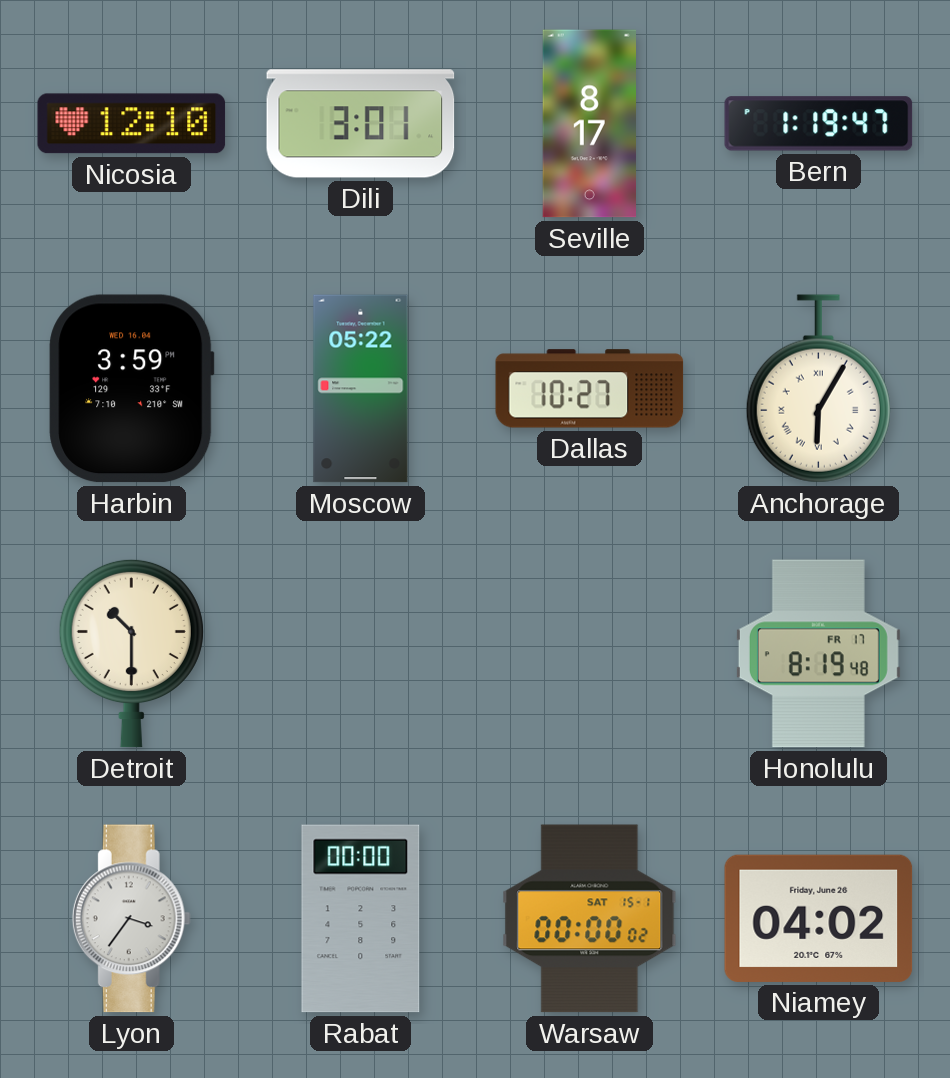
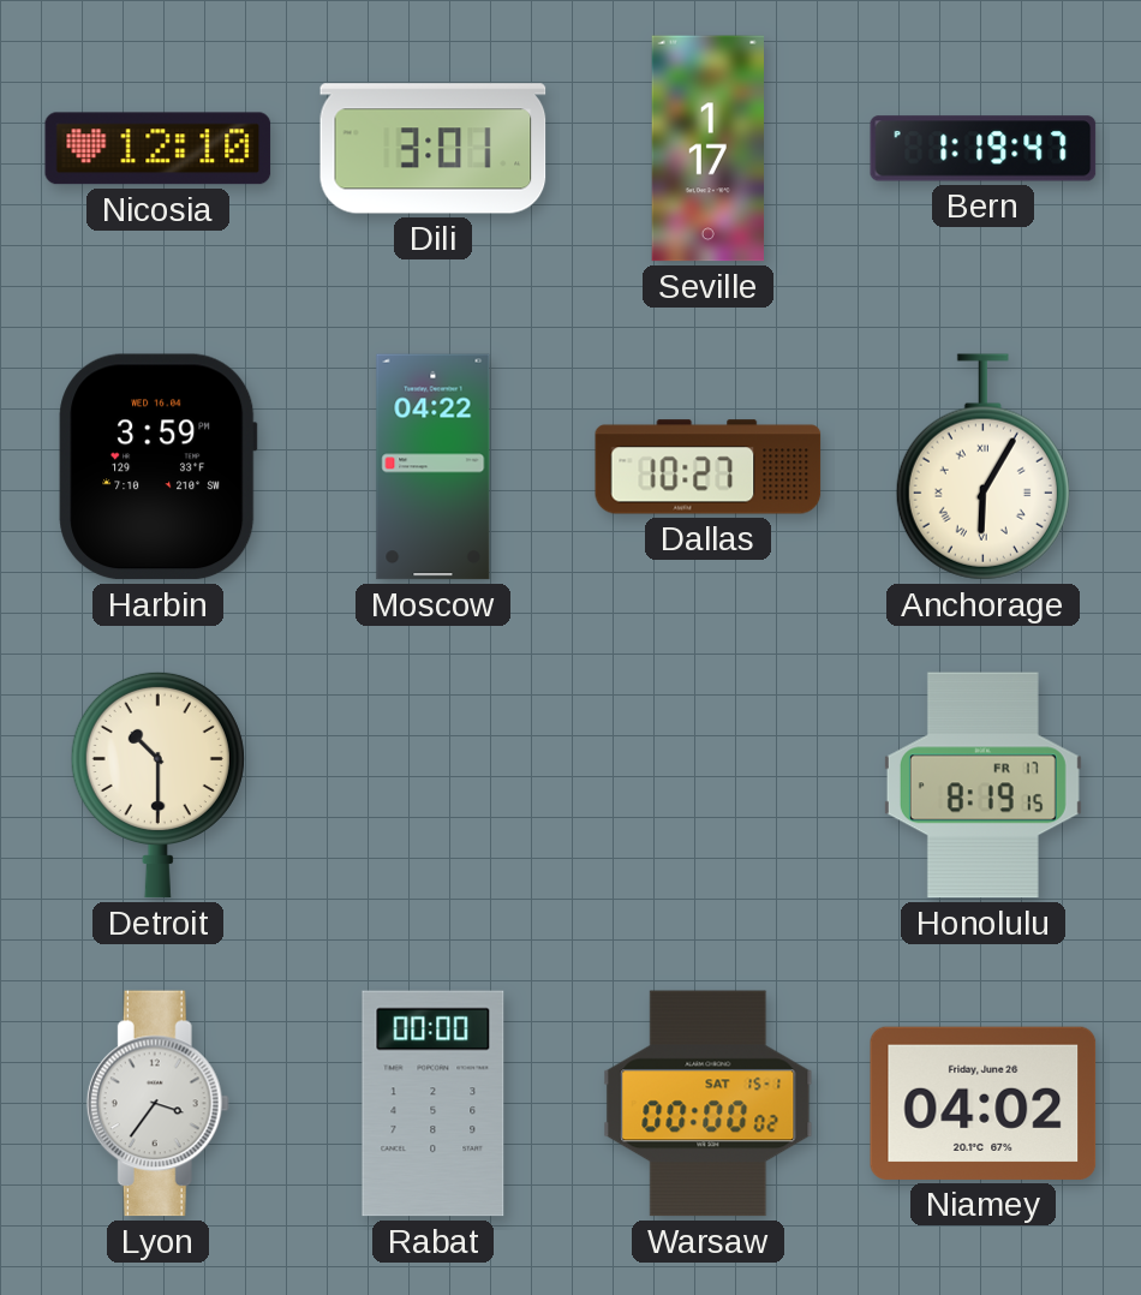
Seville: 8:17 -> 1:17 (707, 149)
Moscow: 05:22 -> 04:22 (434, 467)
Honolulu: 8:19:48 -> 8:19:15 (982, 786)
